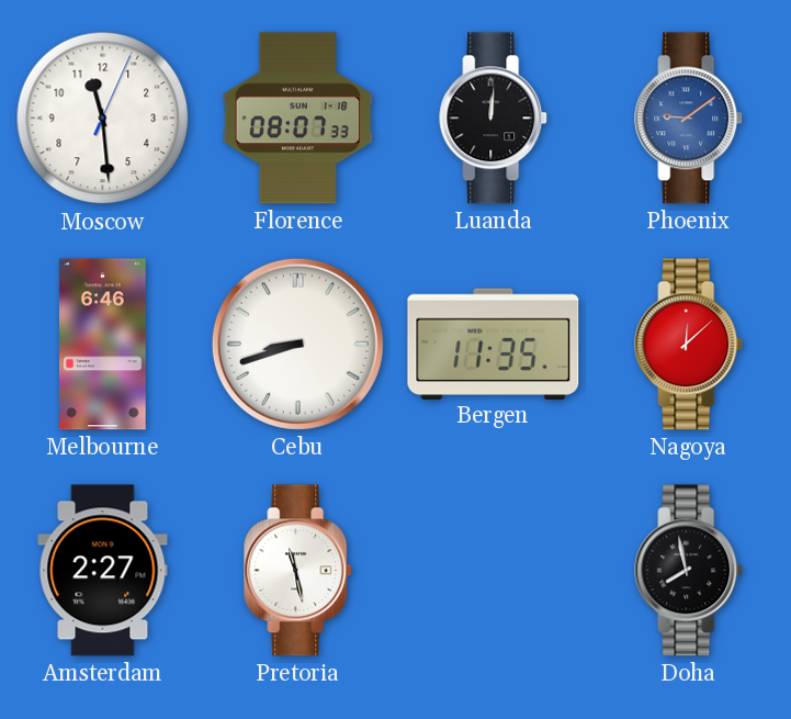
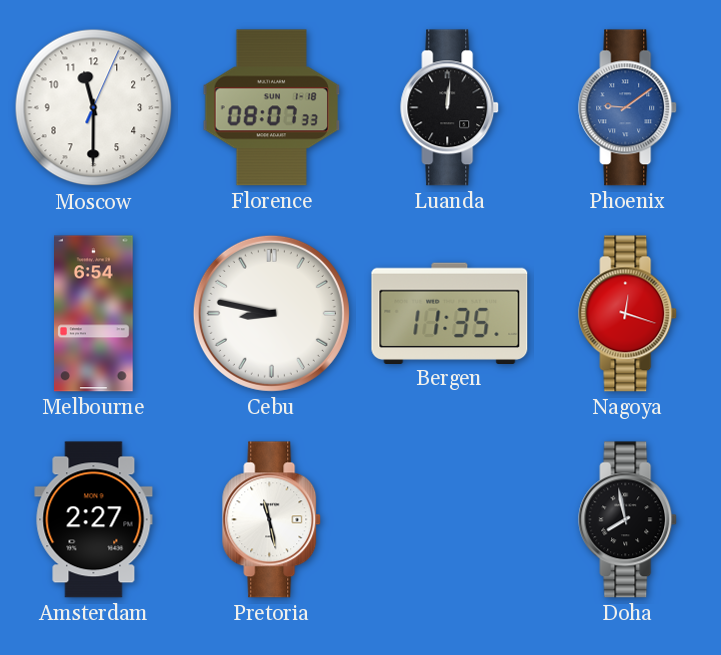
Moscow: 11:29 -> 11:30 (94, 108)
Melbourne: 6:46 -> 6:54 (94, 314)
Cebu: 8:42 -> 8:47 (271, 313)
Nagoya: 12:08 -> 12:18 (628, 314)
